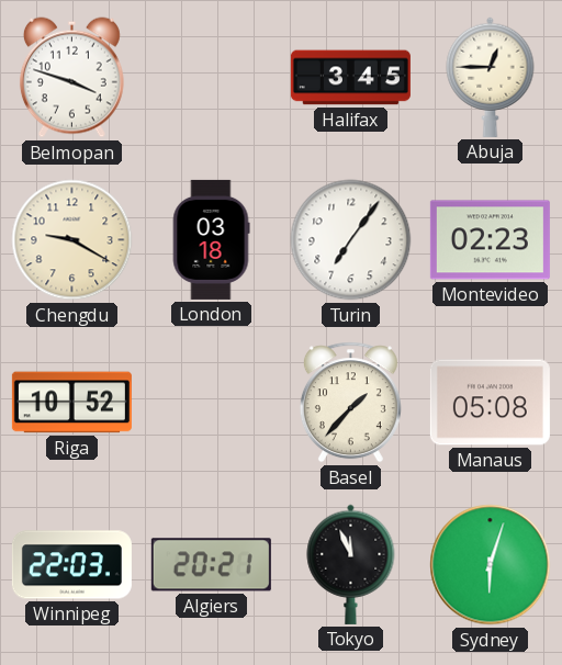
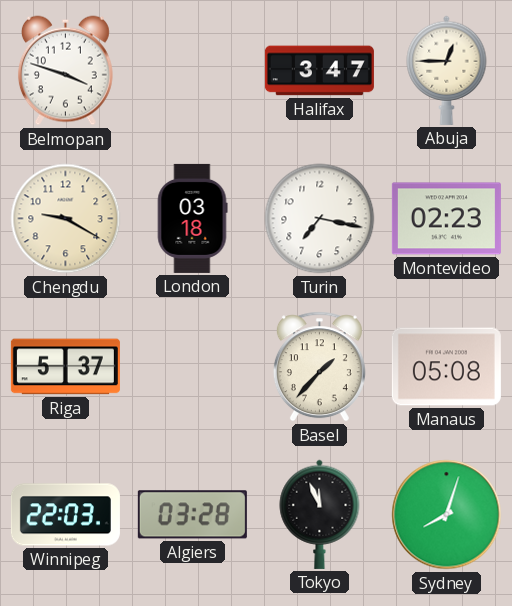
Halifax: 3:45 -> 3:47 (319, 71)
Turin: 7:06 -> 7:17 (320, 219)
Riga: 10:52 -> 5:37 (65, 367)
Algiers: 20:21 -> 03:28 (192, 515)
Sydney: 6:03 -> 8:03 (447, 515)
